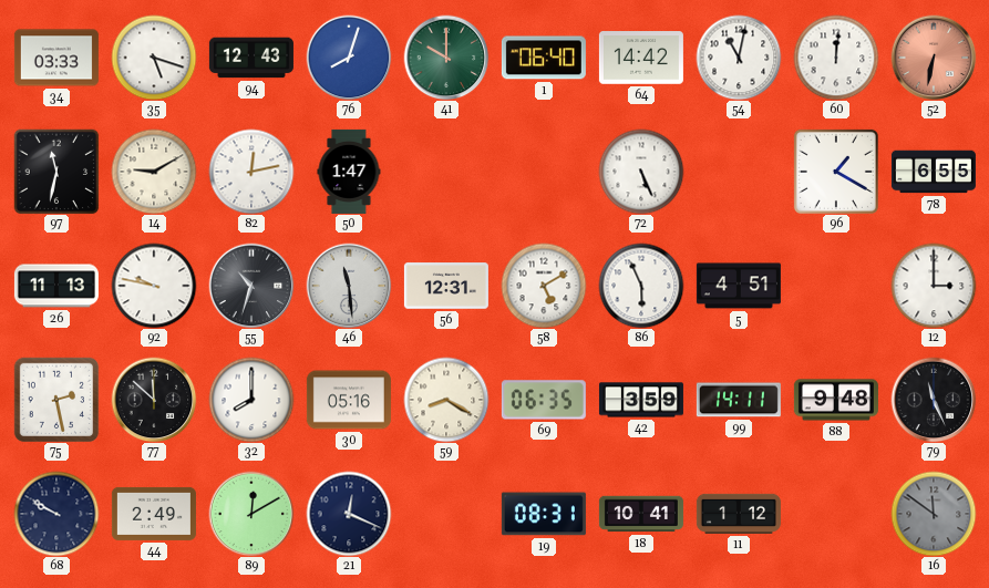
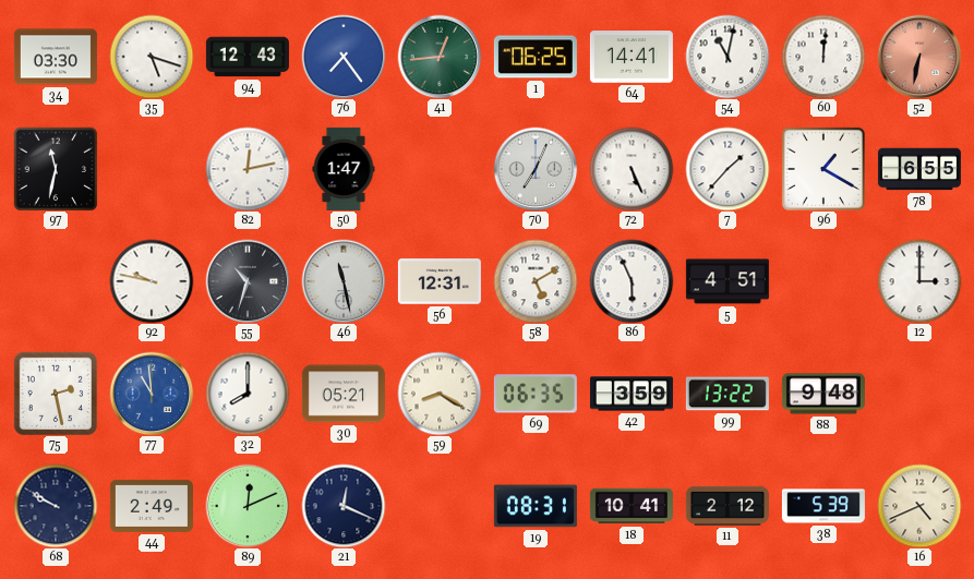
34: 03:33 -> 03:30 (56, 57)
76: 8:03 -> 7:24 (344, 57)
41: 10:00 -> 12:44 (440, 57)
1: 06:40 -> 06:25 (536, 57)
64: 14:42 -> 14:41 (632, 57)
14: 9:10 -> none (154, 172)
70: none -> 7:04 (536, 169)
7: none -> 1:37 (728, 169)
26: 11:13 -> none (56, 286)
46: 11:29 -> 11:28 (344, 281)
77: 11:52 -> 10:59 (152, 394)
77 dial: black -> blue (152, 394)
30: 05:16 -> 05:21 (344, 394)
99: 14:11 -> 13:22 (728, 394)
79: 11:26 -> none (934, 400)
89: 12:10 -> 12:11 (248, 506)
11: 1:12 -> 2:12 (728, 506)
38: none -> 5:39 (823, 506)
16: 11:51 -> 4:41 (919, 506)
16 dial: grey -> cream (919, 506)
